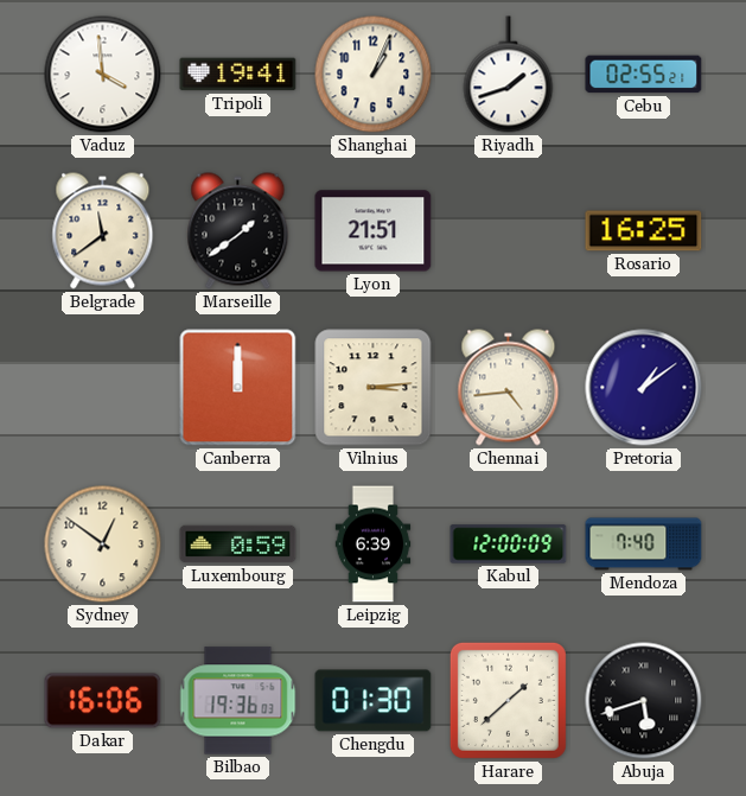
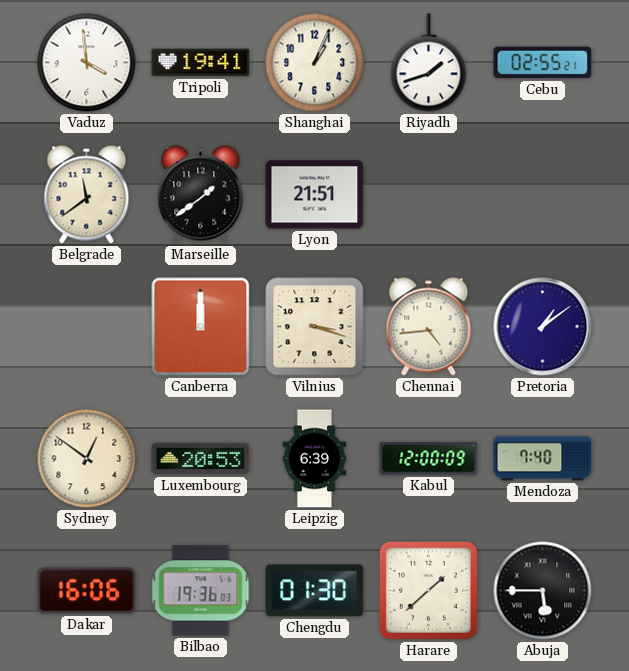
Rosario: 16:25 -> none (644, 231)
Vilnius: 3:14 -> 3:18 (315, 327)
Luxembourg: 0:59 -> 20:53 (201, 459)
Abuja: 5:42 -> 5:45 (543, 591)
